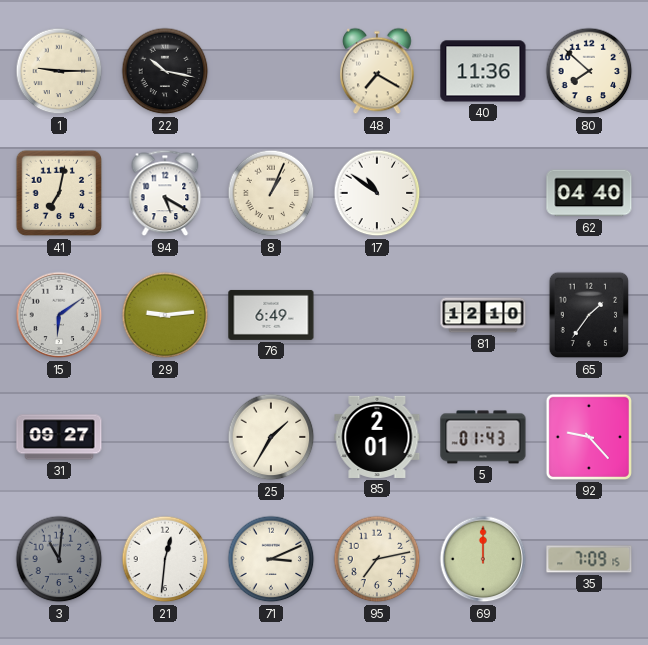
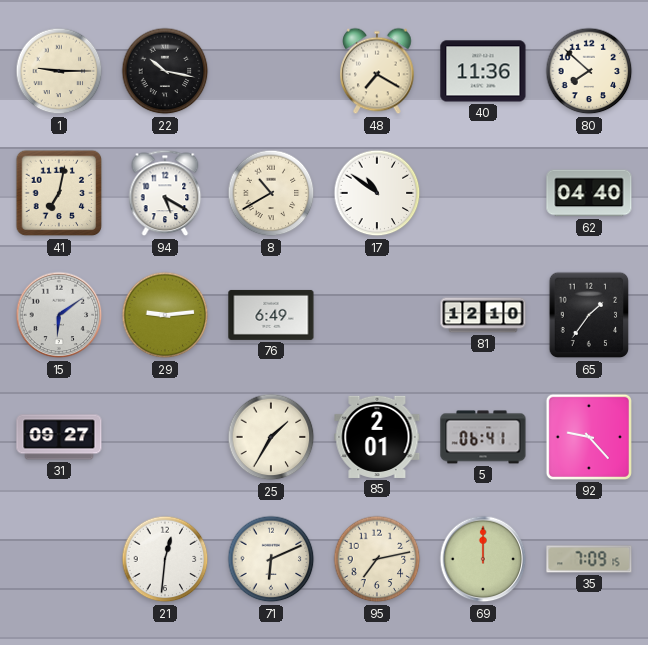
8: 1:04 -> 10:40 (271, 193)
5: 01:43 -> 06:41 (483, 437)
3: 11:01 -> none (59, 559)
71: 3:11 -> 6:11 (271, 559)
